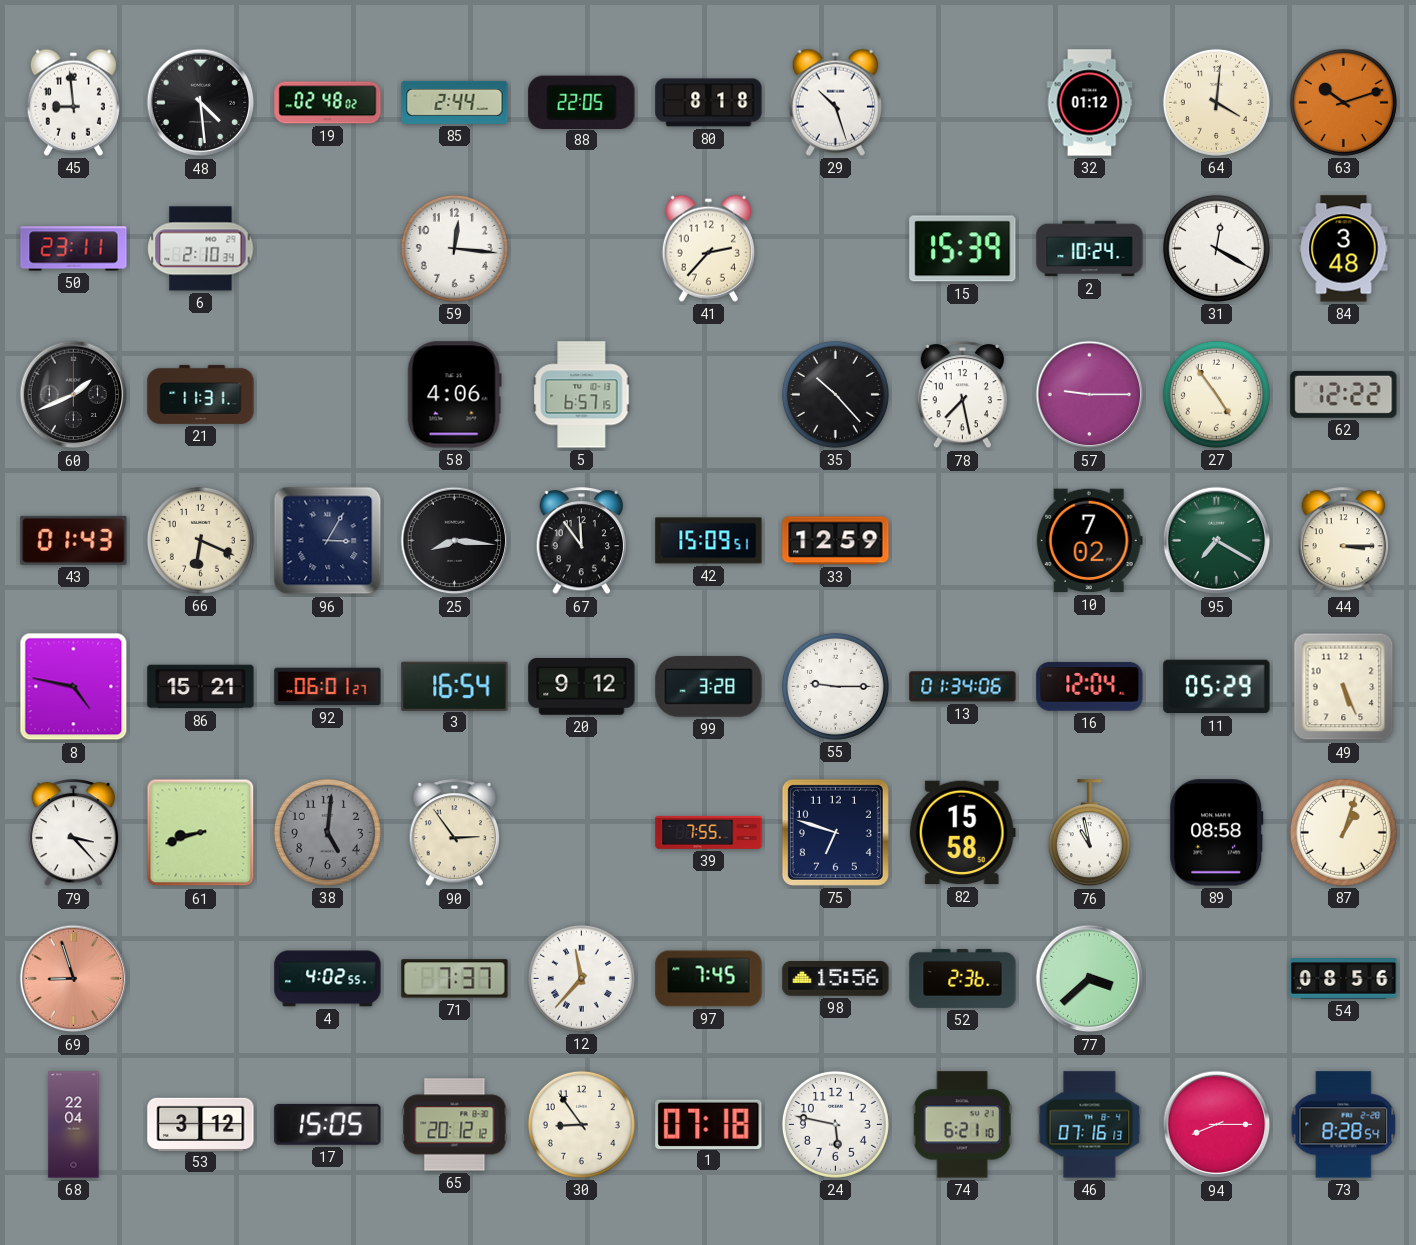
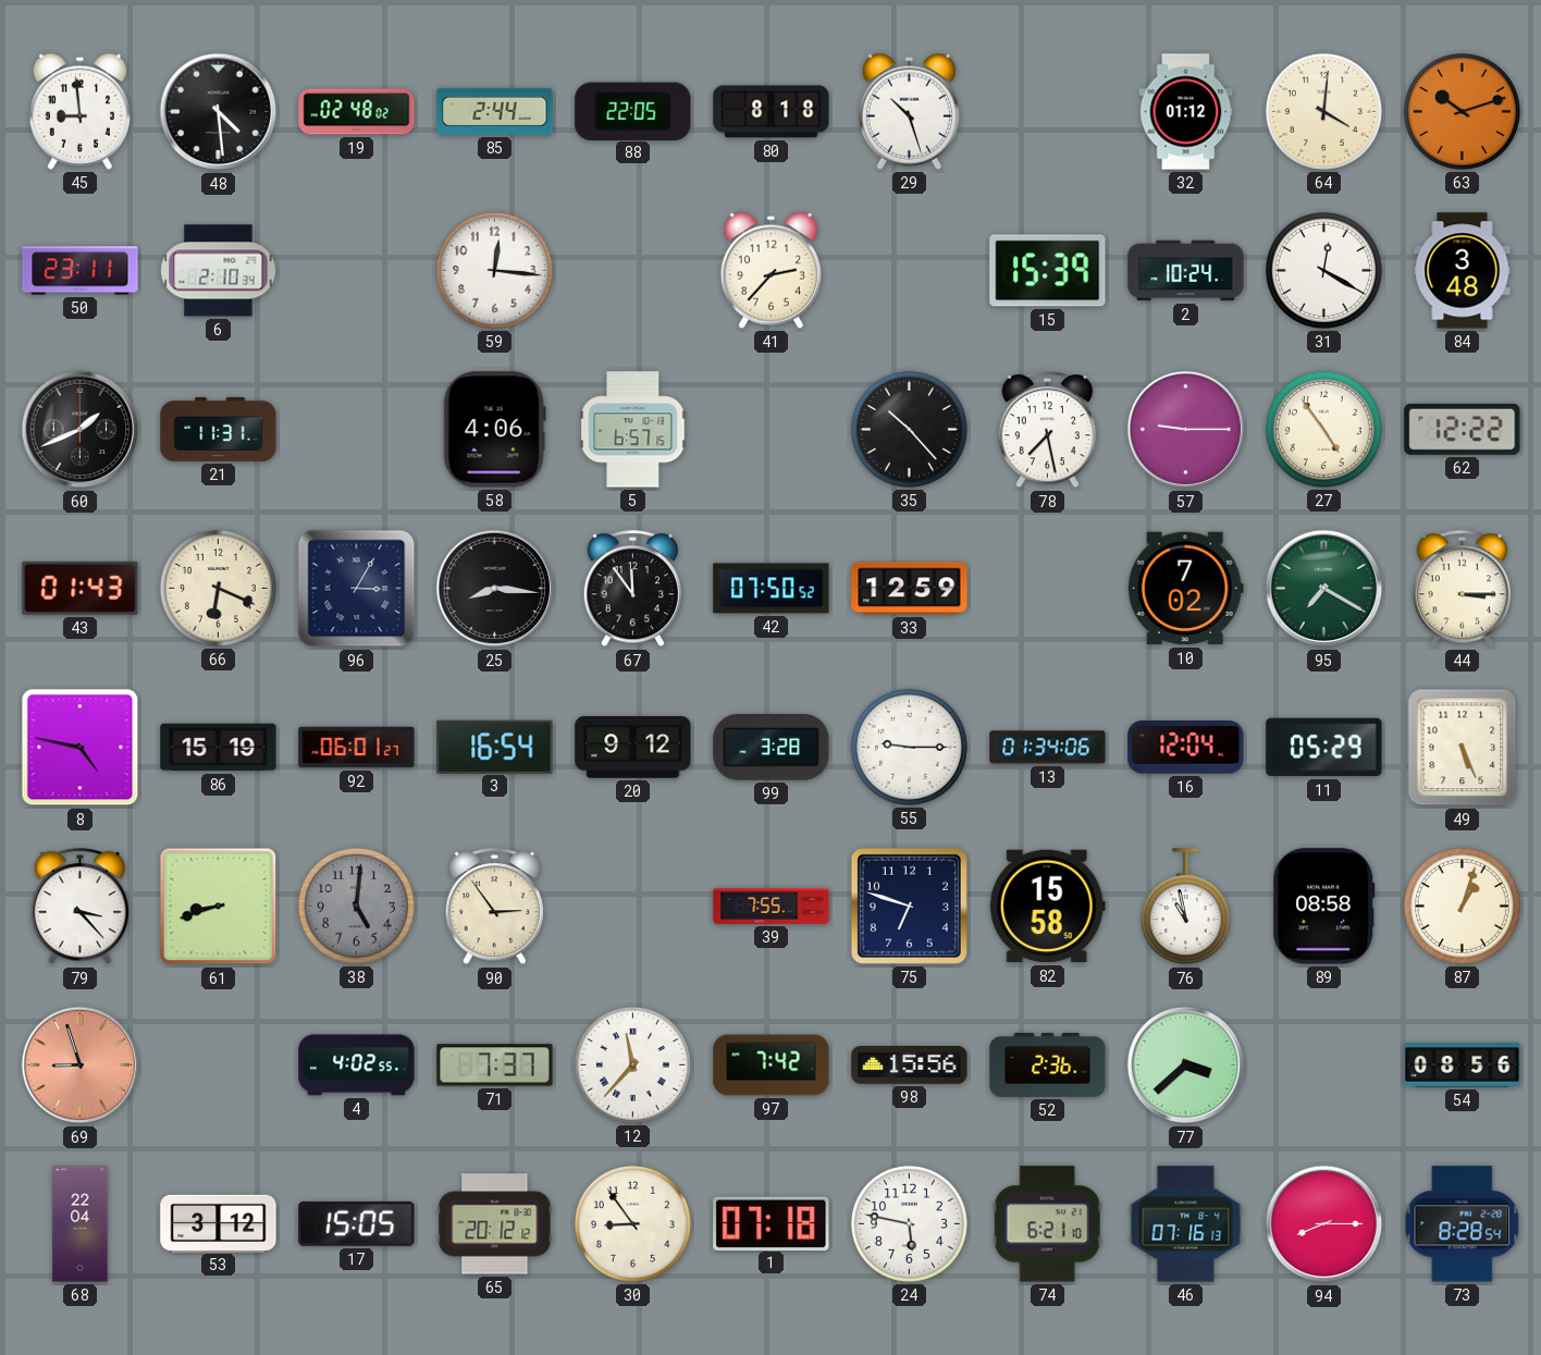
42: 15:09 -> 07:50 (772, 589)
86: 15:21 -> 15:19 (219, 748)
97: 7:45 -> 7:42 (772, 1065)
